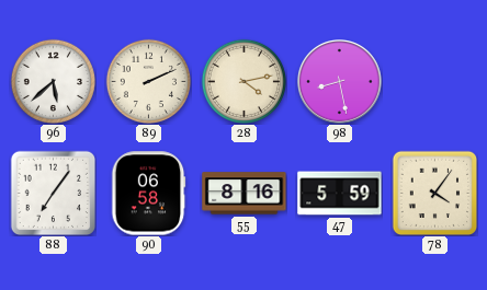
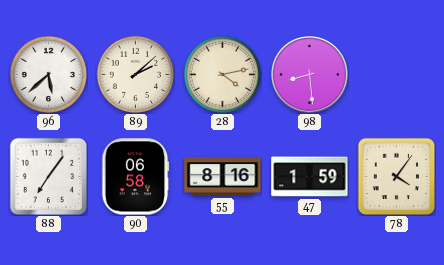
89: 2:11 -> 2:08 (135, 74)
98: 8:28 -> 8:29 (310, 75)
47: 5:59 -> 1:59 (310, 177)
